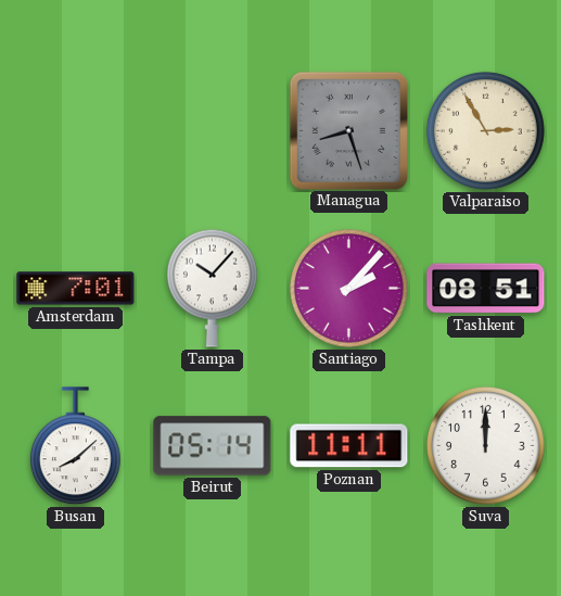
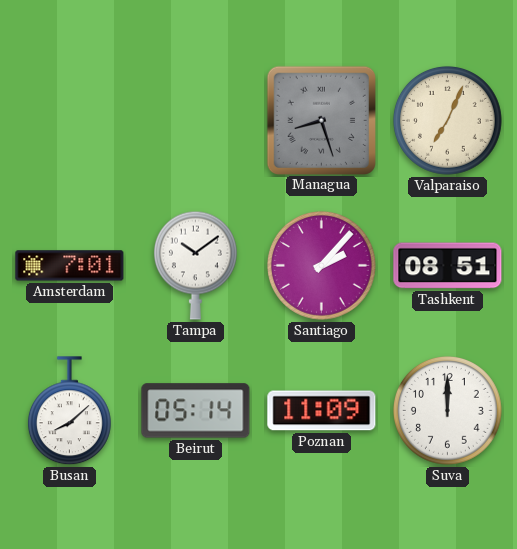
Valparaiso: 2:55 -> 7:04 (447, 120)
Tampa: 10:07 -> 10:09 (195, 265)
Poznan: 11:11 -> 11:09 (322, 411)
